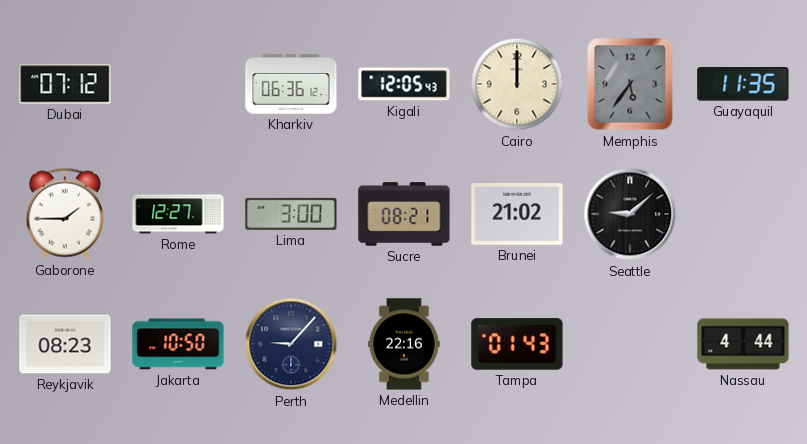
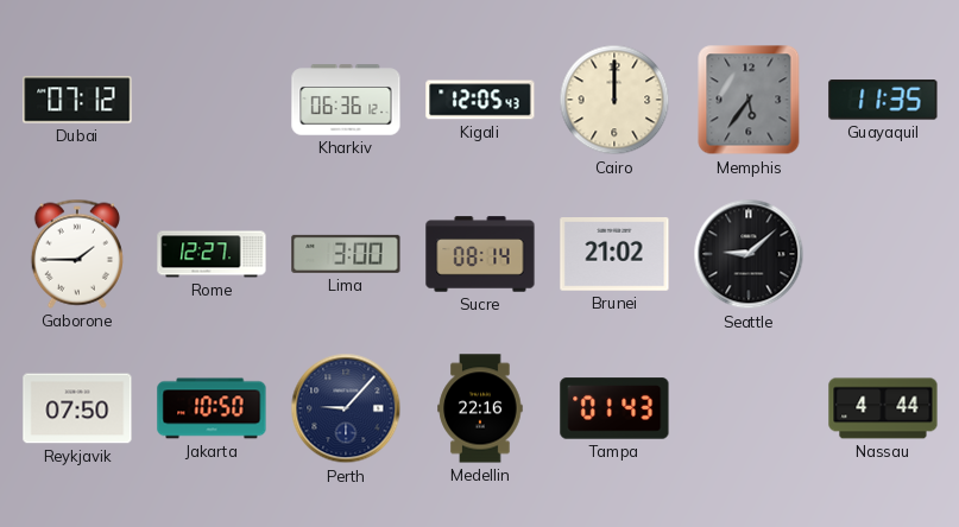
Sucre: 08:21 -> 08:14 (480, 254)
Reykjavik: 08:23 -> 07:50 (77, 408)
